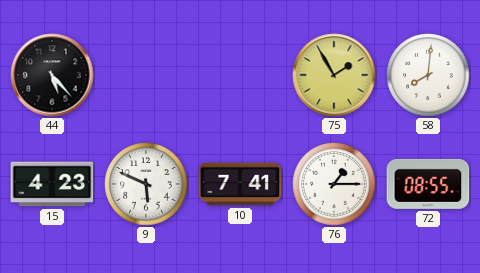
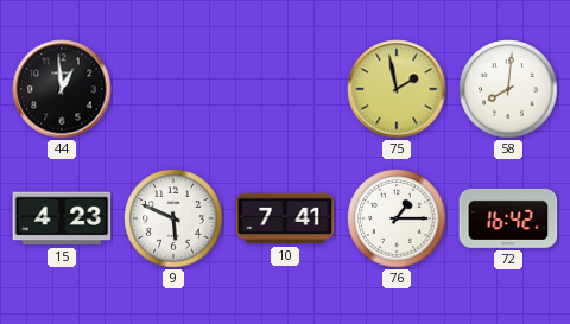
44: 5:23 -> 12:59 (62, 89)
75: 1:55 -> 1:58 (397, 89)
72: 08:55 -> 16:42 (508, 218)
